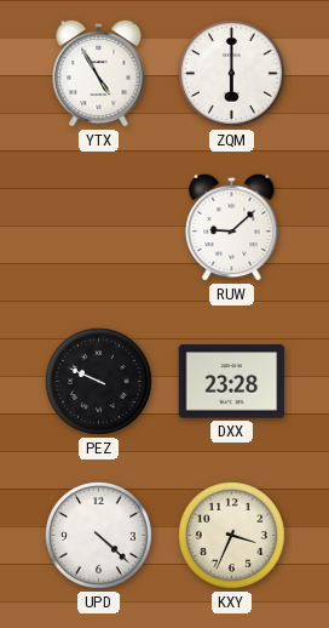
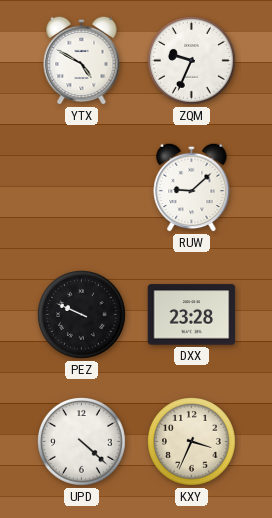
YTX: 4:55 -> 4:50 (82, 60)
ZQM: 6:00 -> 9:34 (192, 61)
